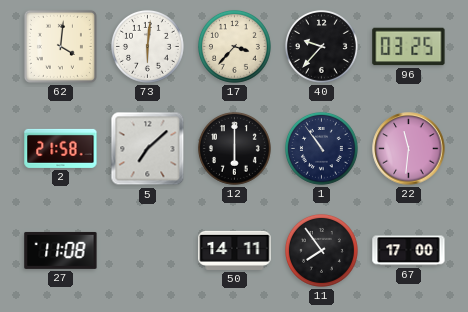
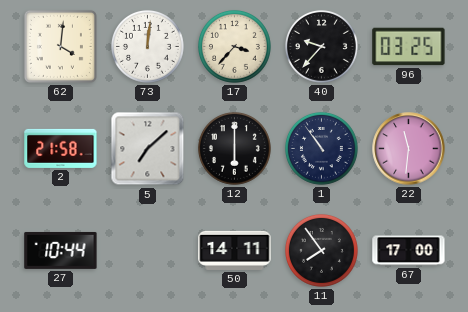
73: 6:01 -> 12:01 (148, 47)
27: 11:08 -> 10:44 (61, 250)
